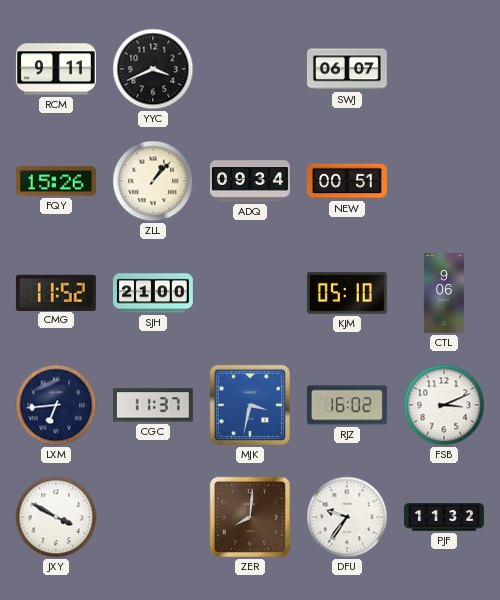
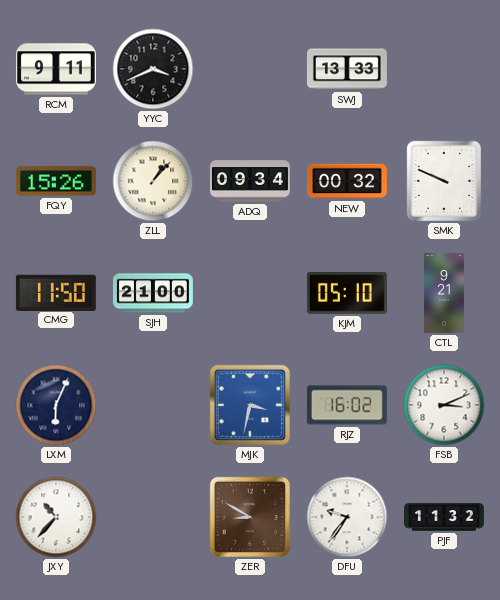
SWJ: 06:07 -> 13:33 (347, 69)
NEW: 00:51 -> 00:32 (347, 181)
SMK: none -> 9:49 (444, 181)
CMG: 11:52 -> 11:50 (56, 292)
CTL: 9:06 -> 9:21 (444, 294)
LXM: 6:44 -> 6:04 (56, 405)
CGC: 11:37 -> none (153, 405)
JXY: 3:50 -> 10:37 (56, 517)
ZER: 8:01 -> 8:50 (250, 517)
